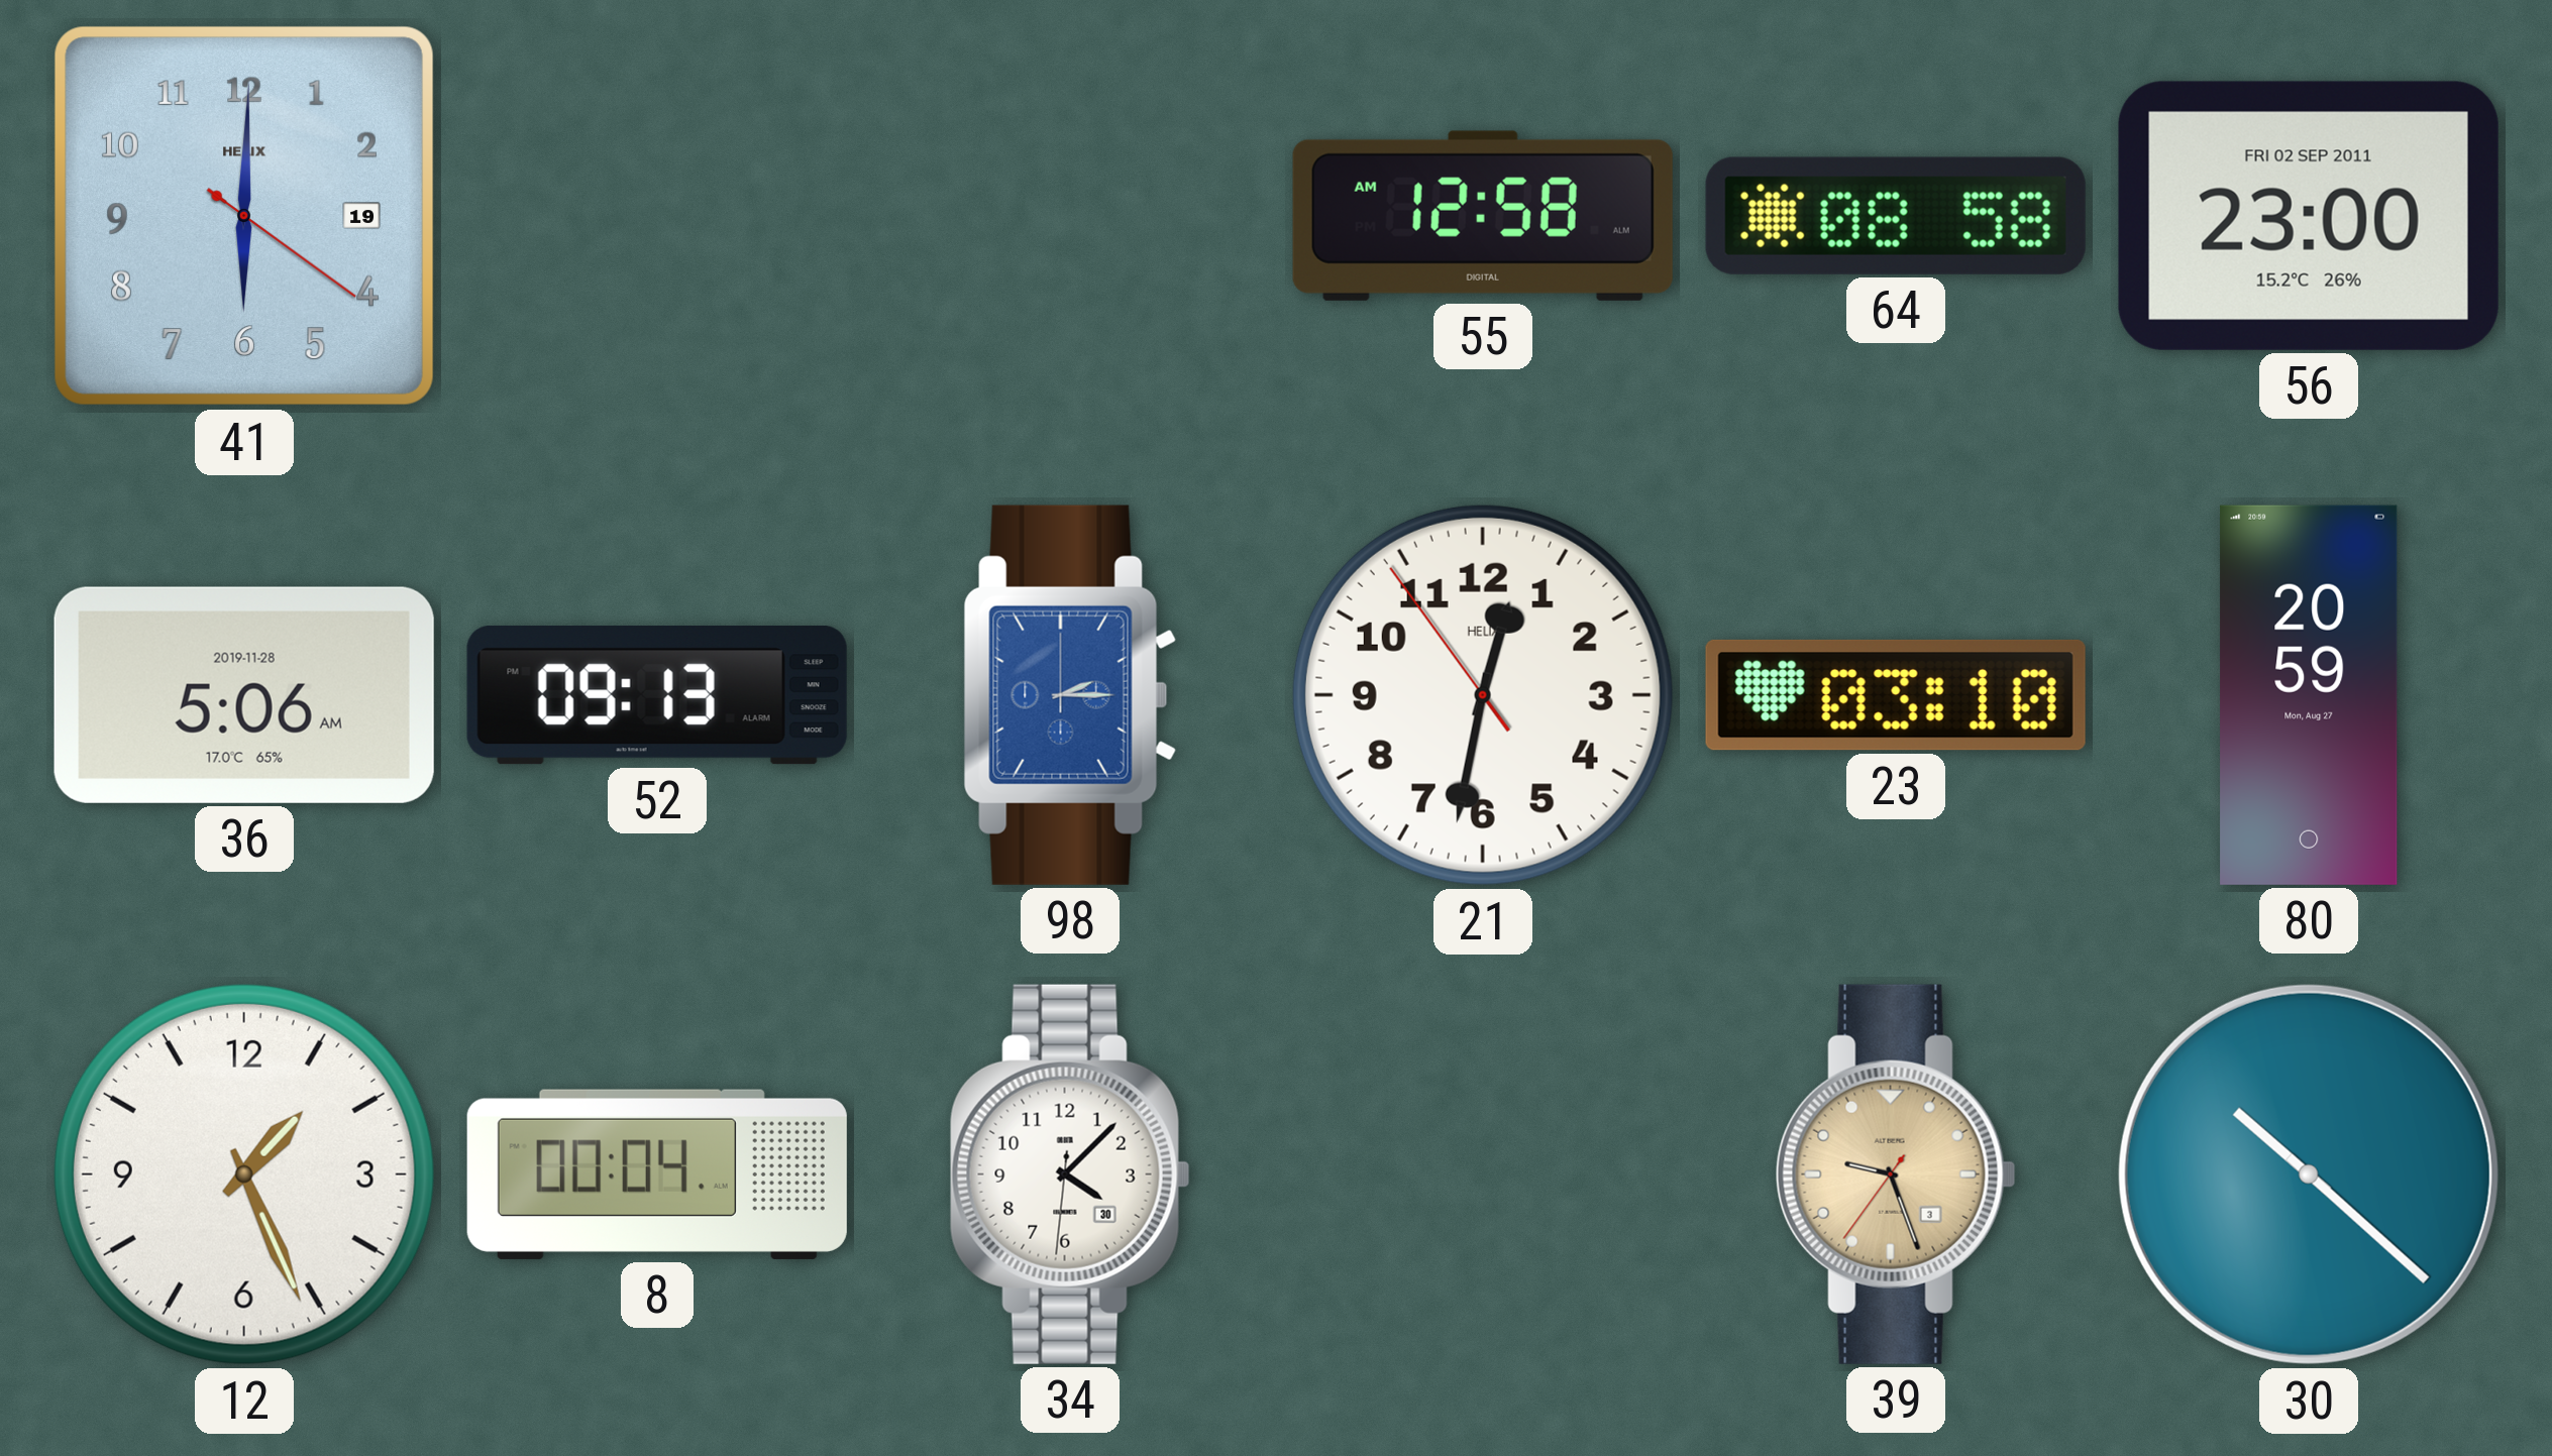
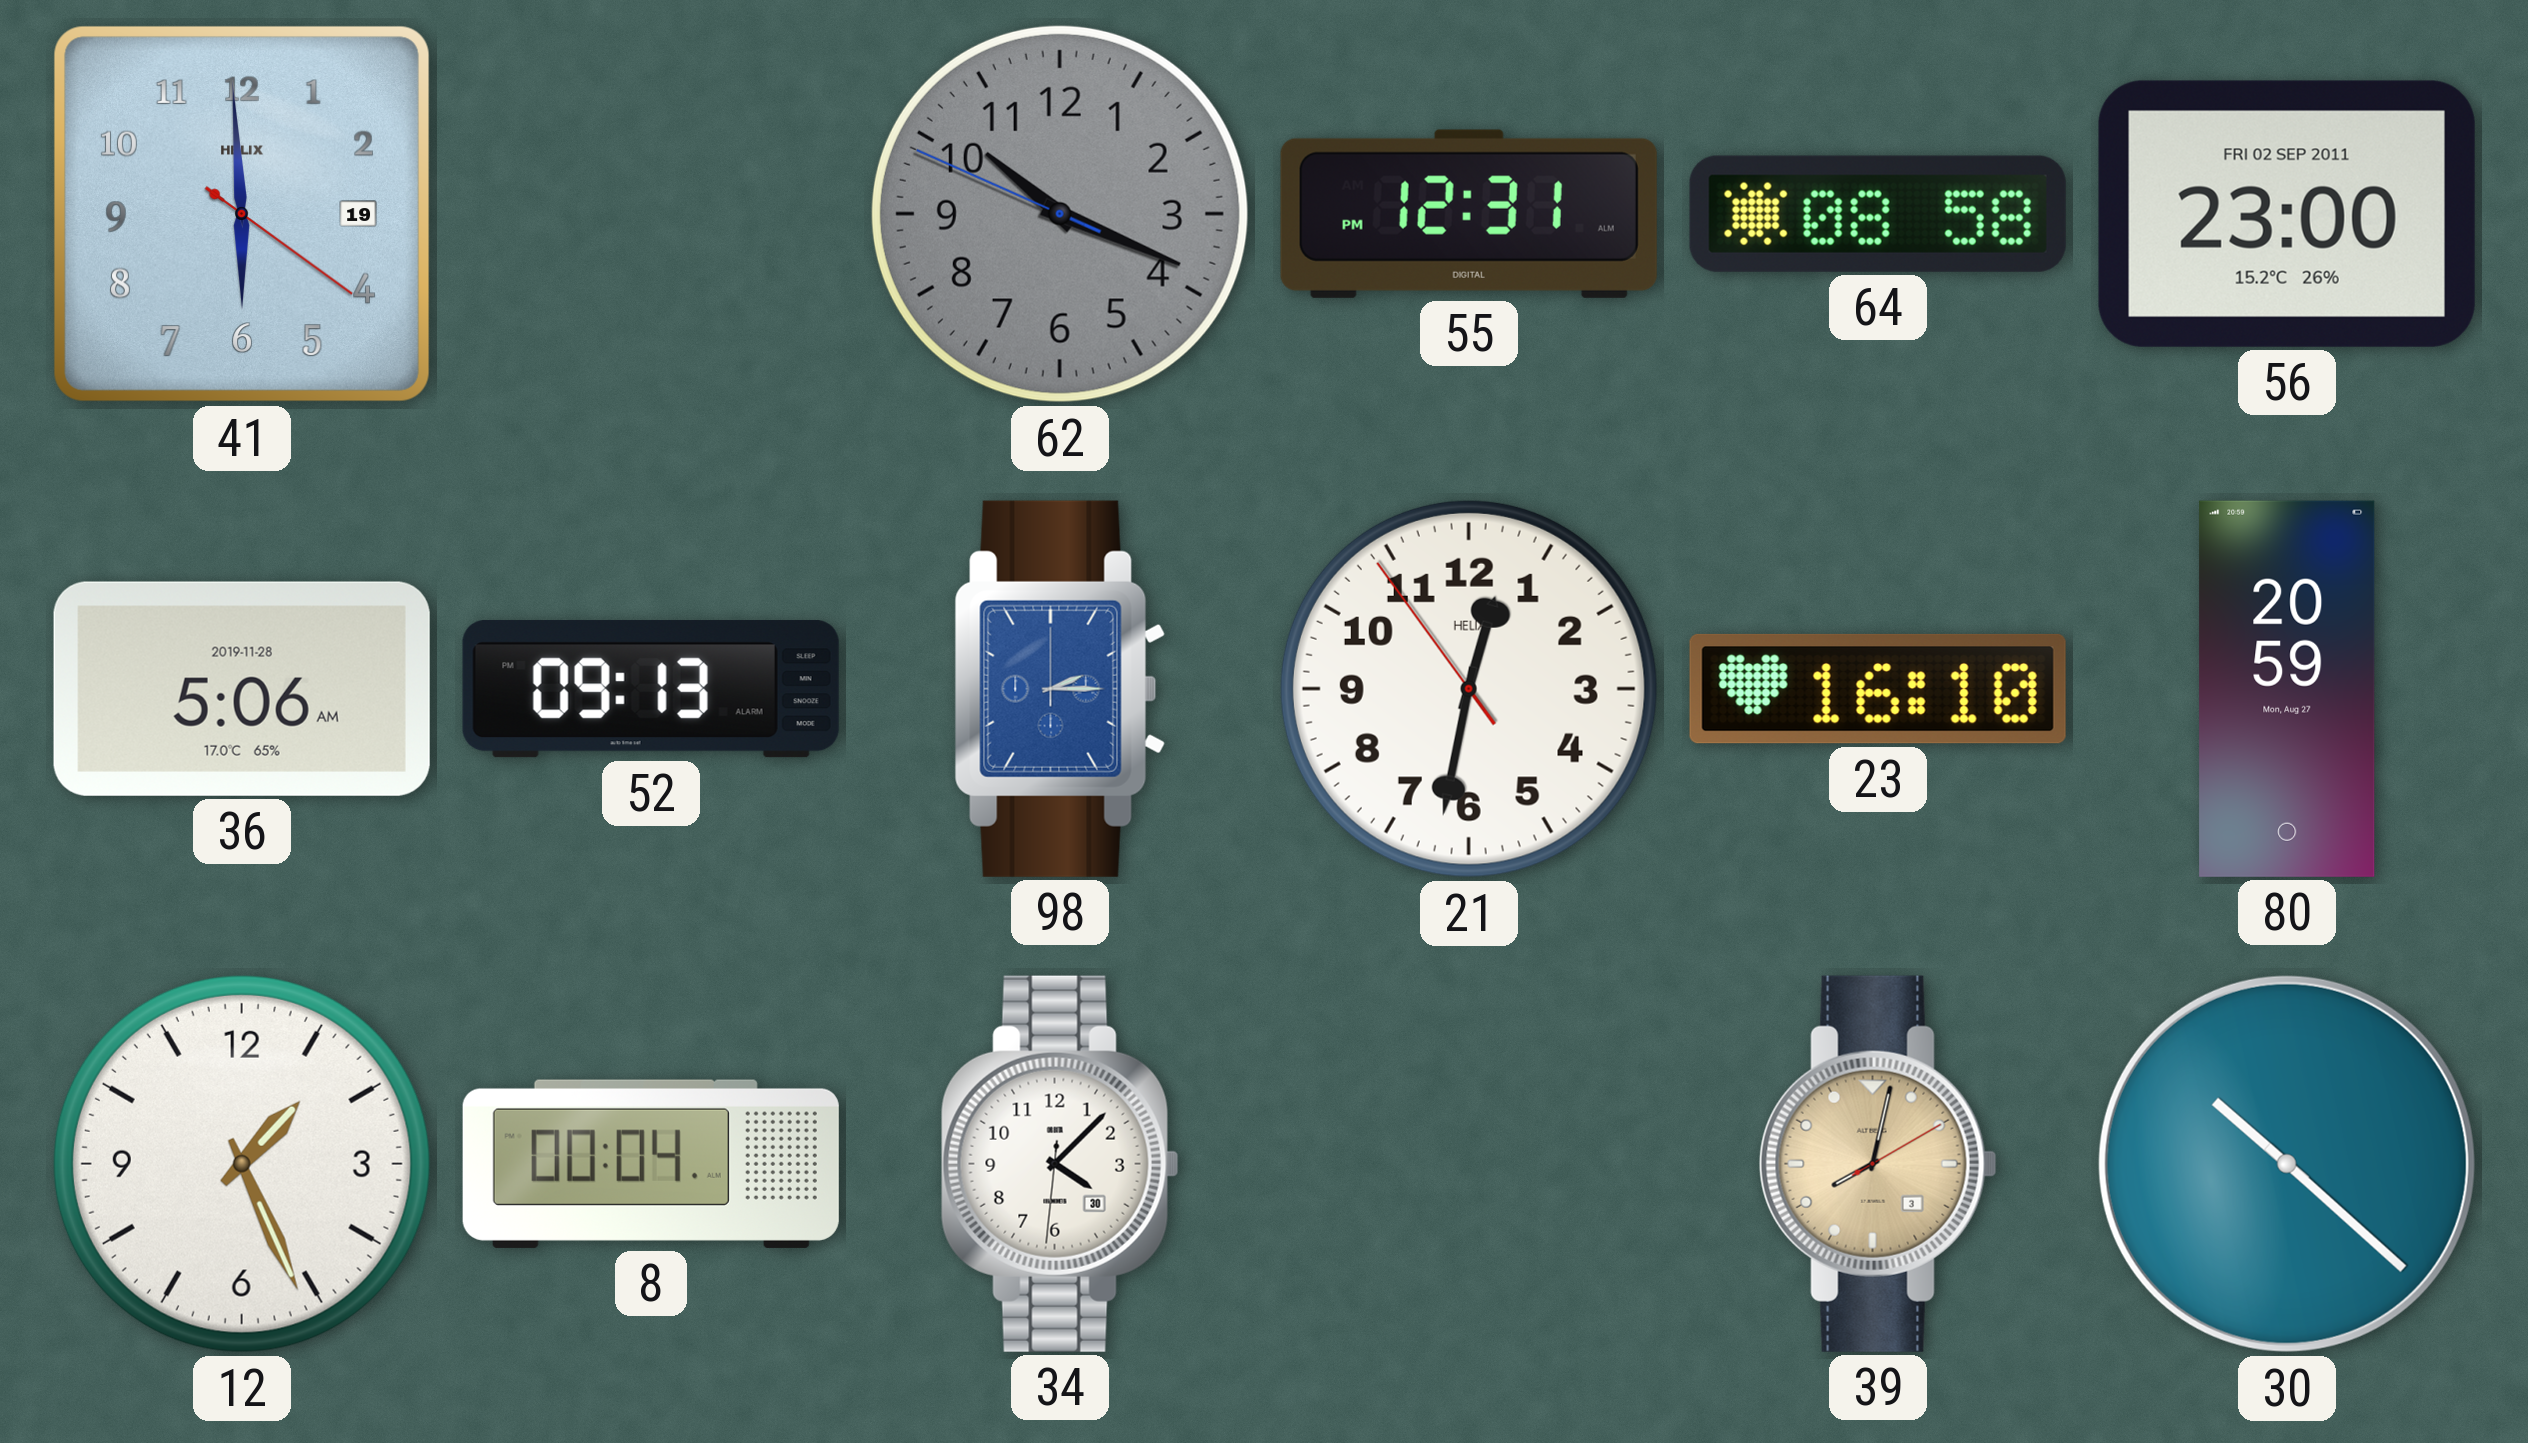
41: 6:00 -> 5:59 (242, 214)
62: none -> 10:18 (1060, 214)
55: 12:58 -> 12:31 (1469, 214)
23: 03:10 -> 16:10 (1878, 689)
39: 9:26 -> 8:02 (1878, 1164)
